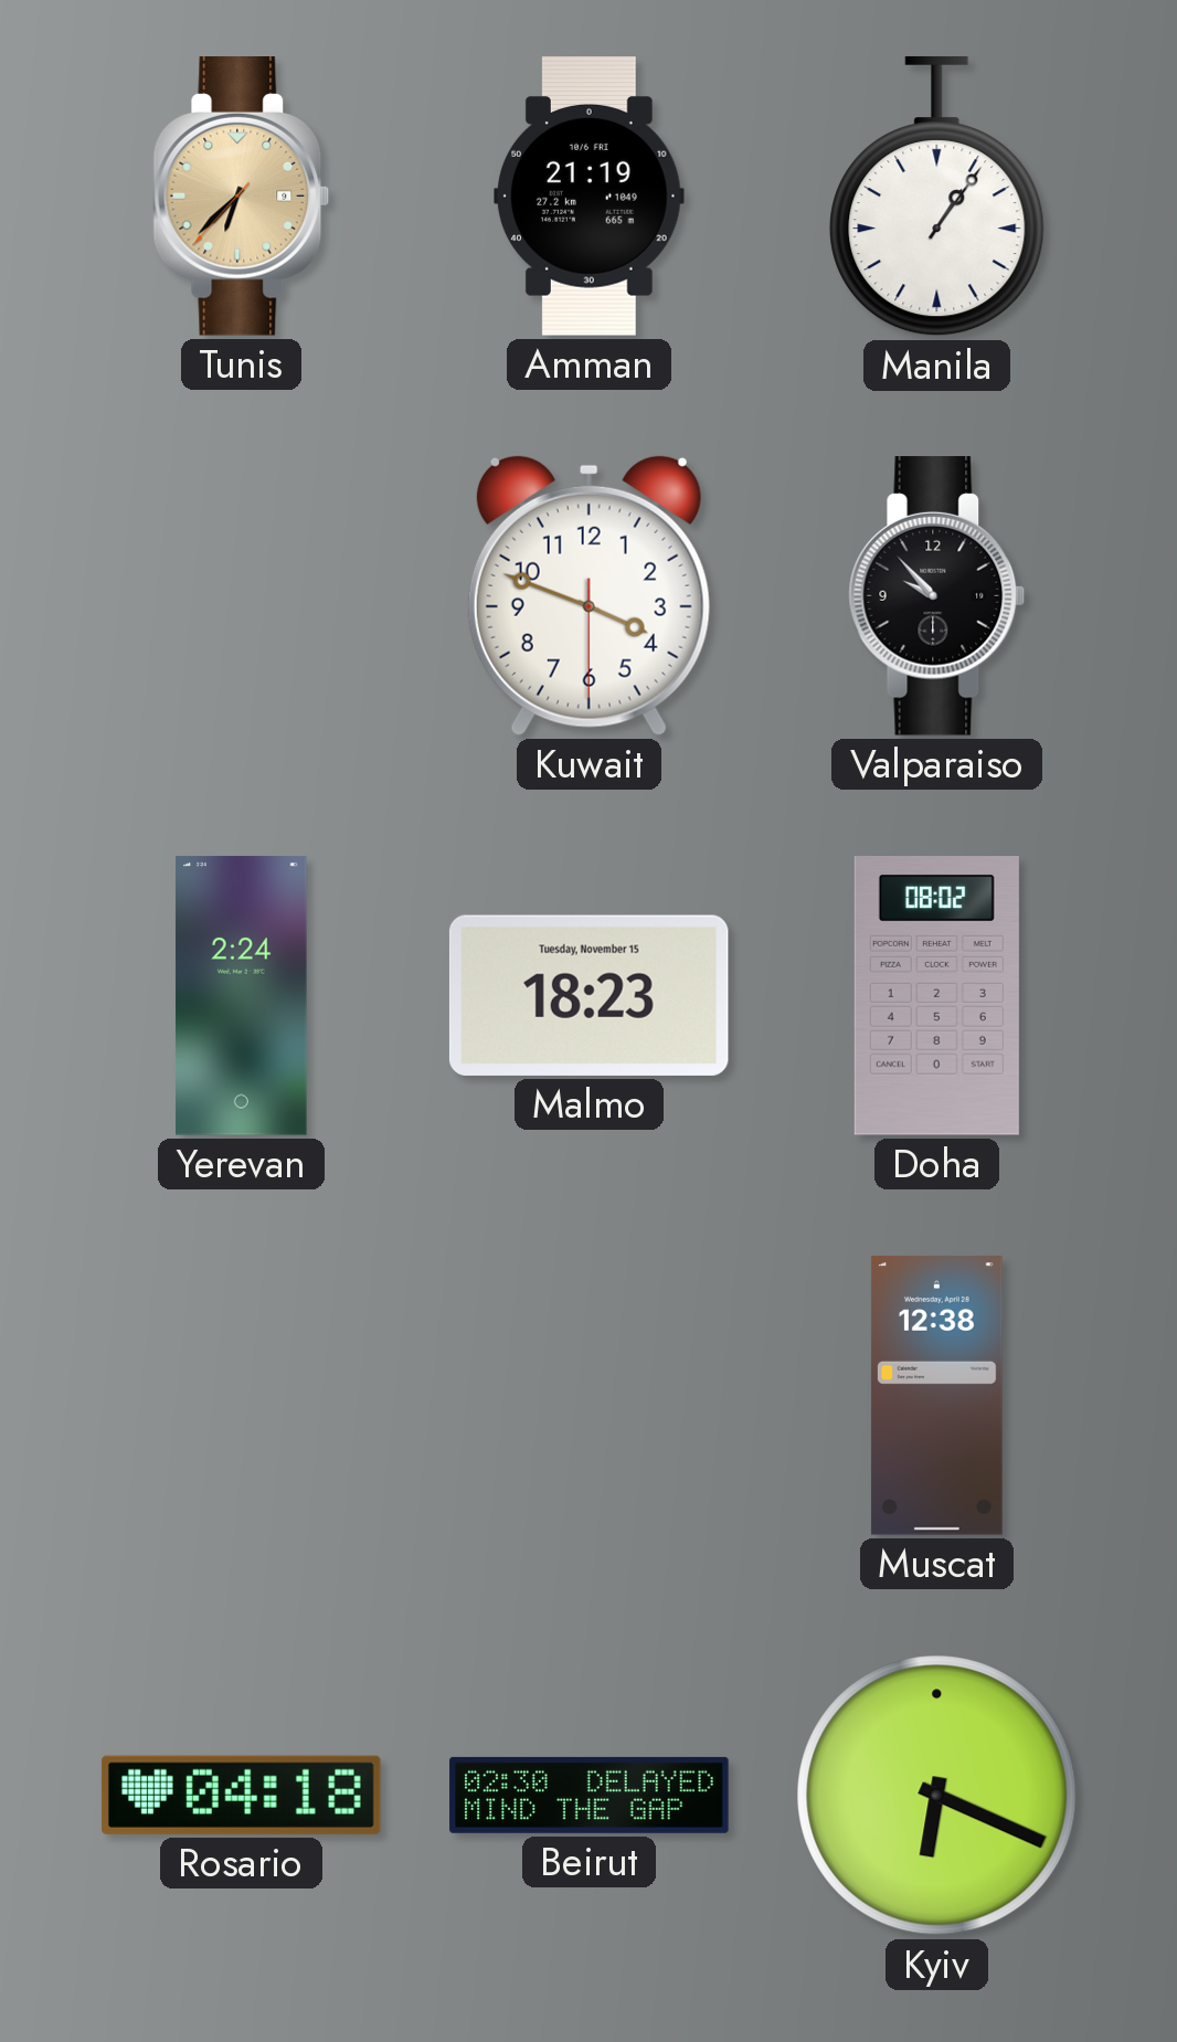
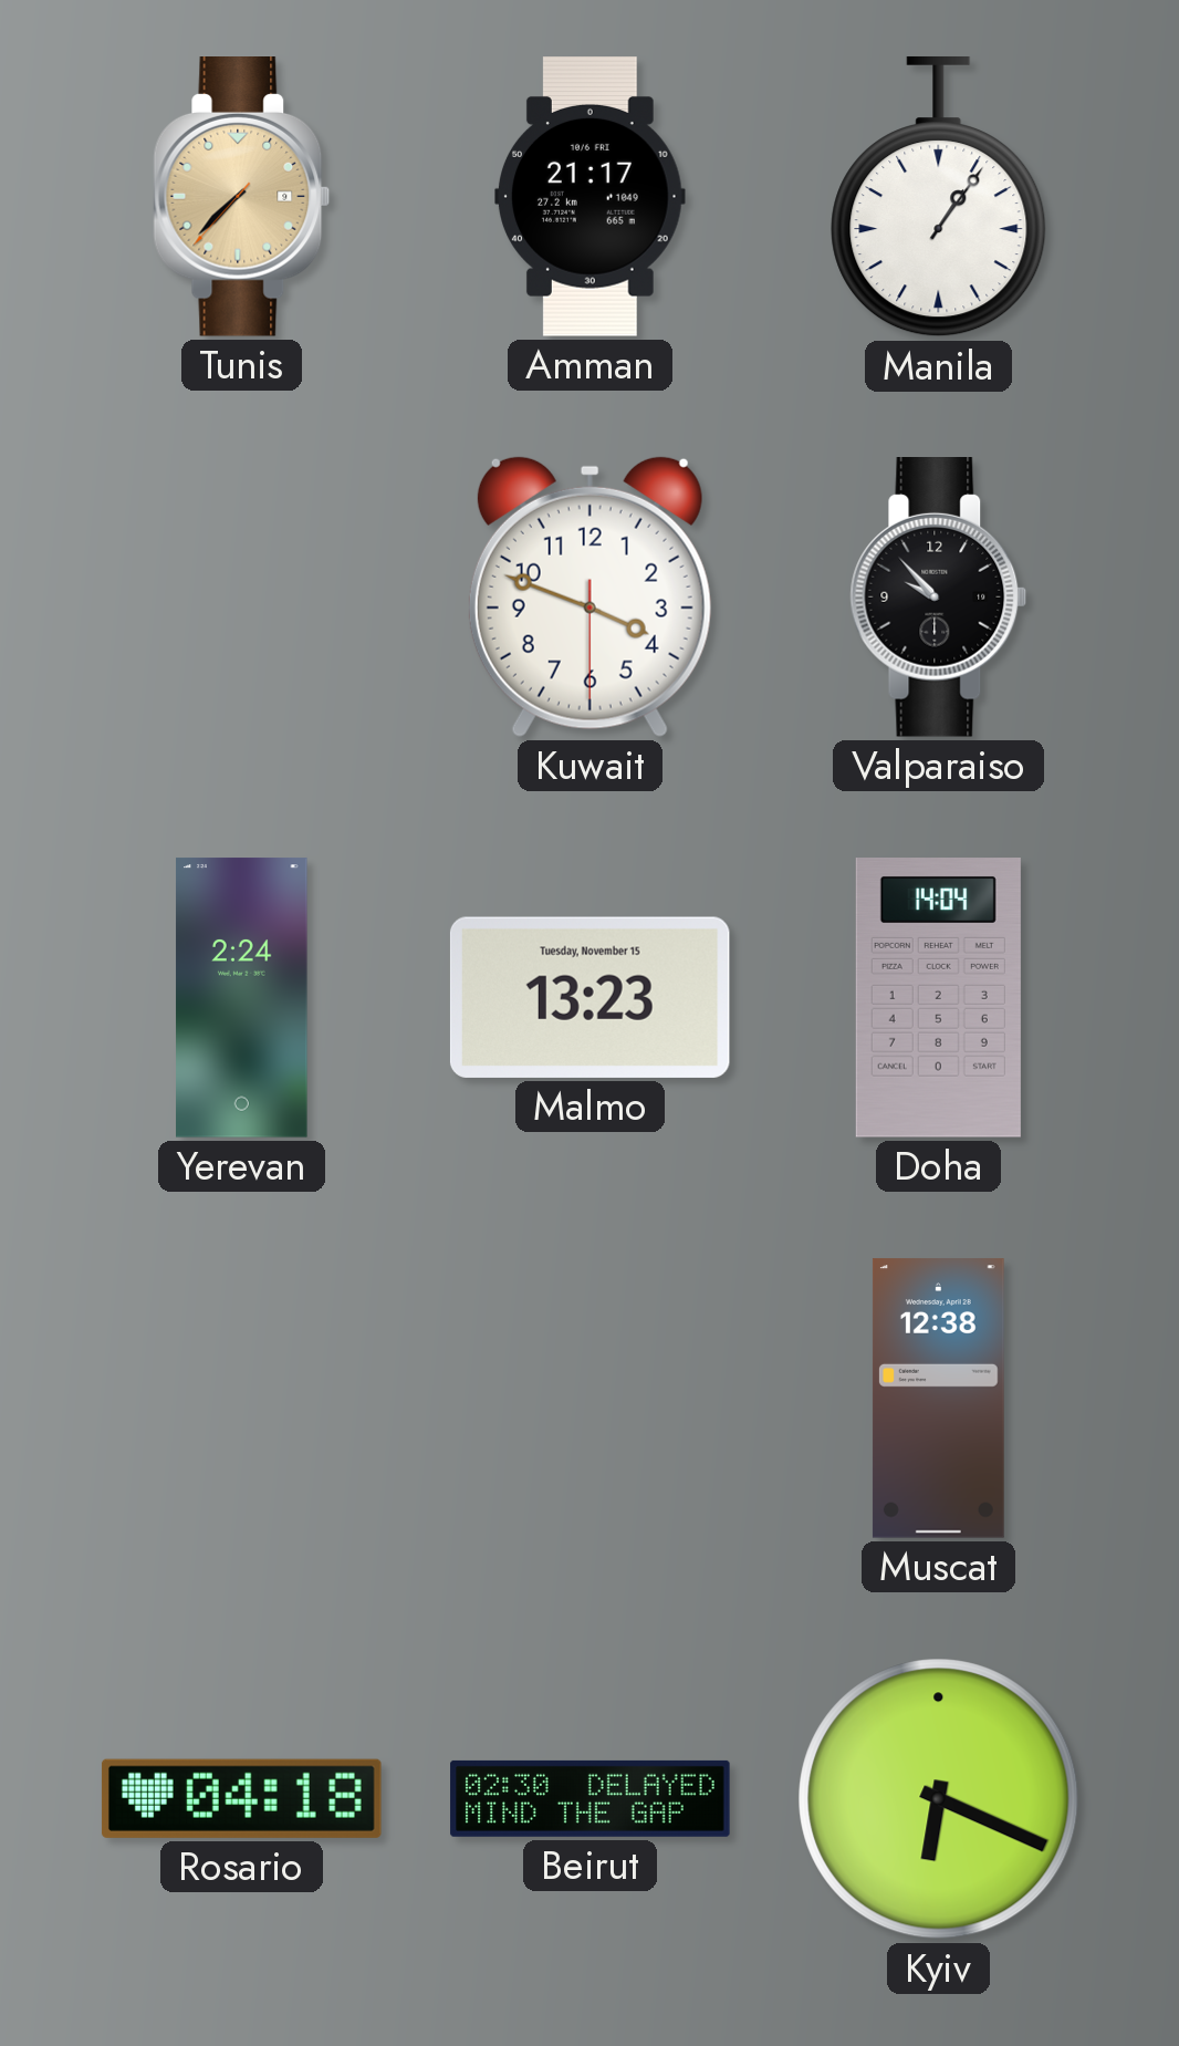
Tunis: 6:37 -> 7:37 (242, 197)
Amman: 21:19 -> 21:17 (591, 197)
Malmo: 18:23 -> 13:23 (589, 997)
Doha: 08:02 -> 14:04 (938, 998)
